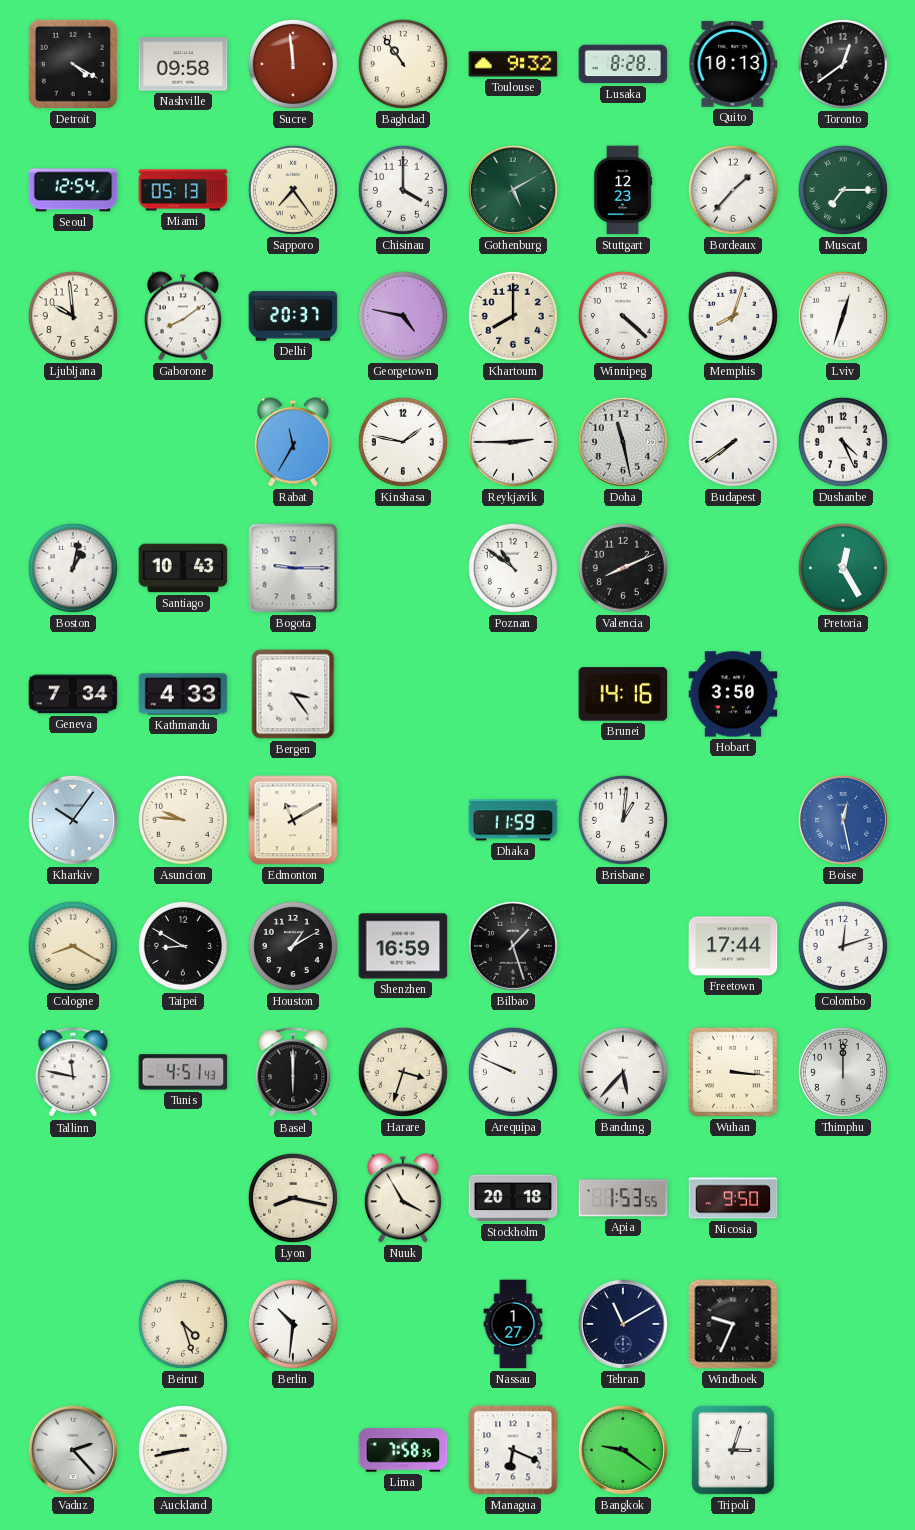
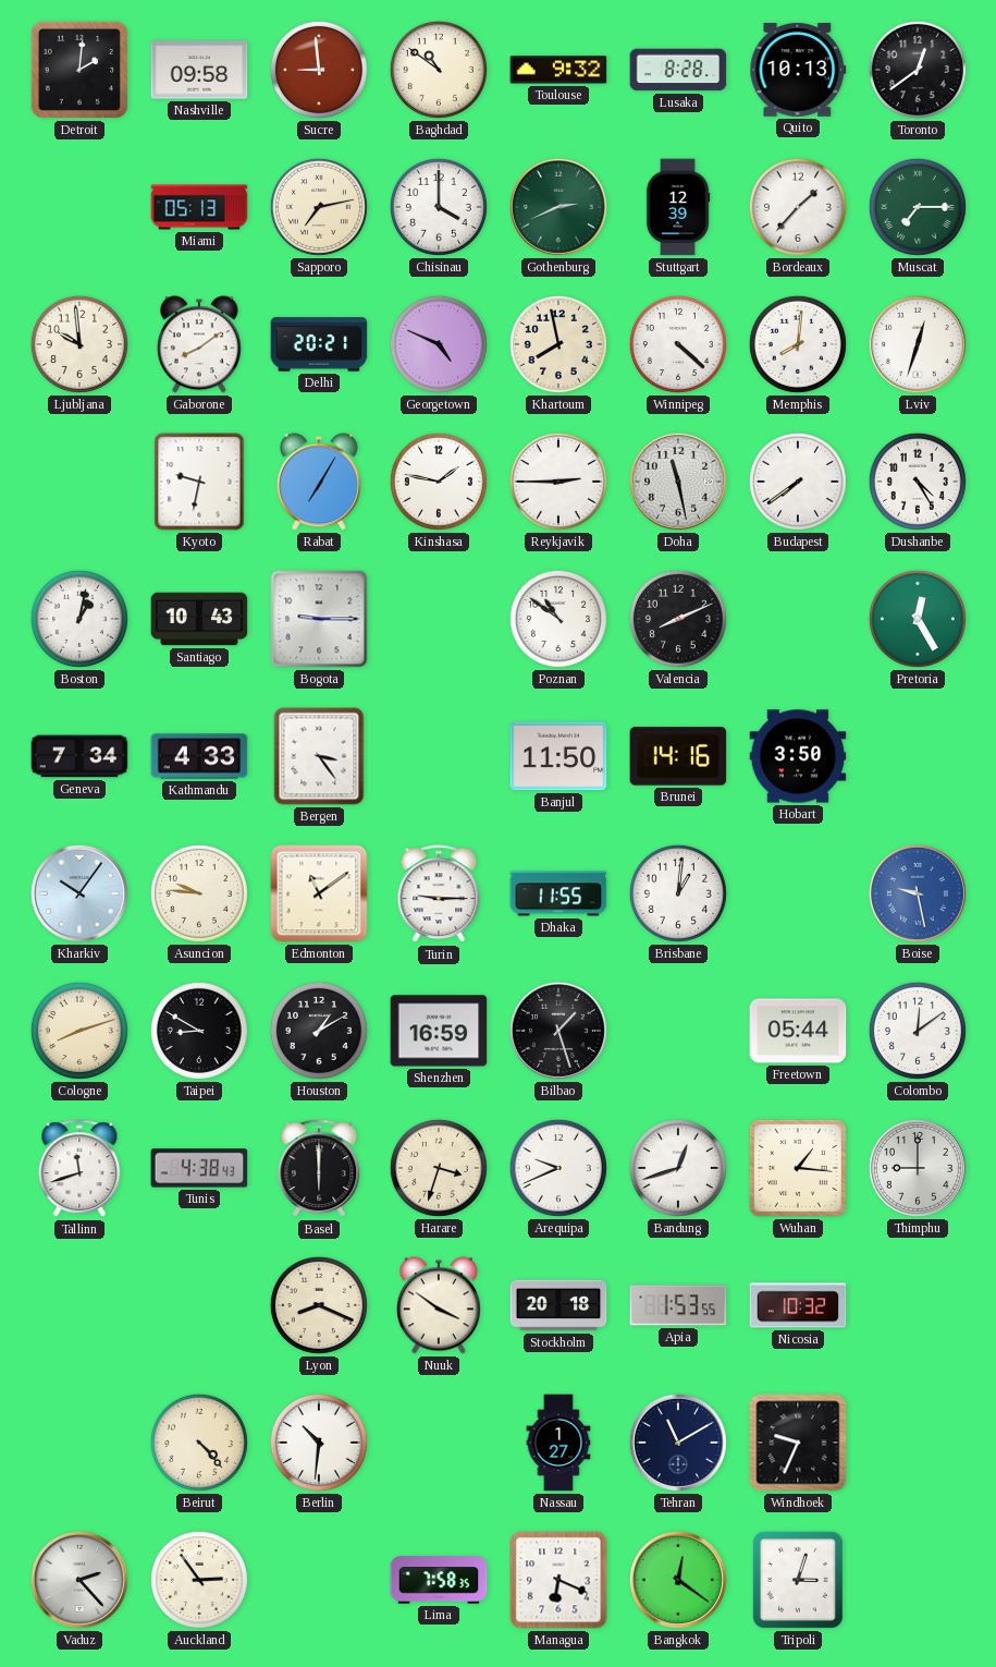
Detroit: 4:20 -> 2:01 (79, 70)
Sucre: 11:59 -> 8:59 (319, 70)
Baghdad: 10:54 -> 10:51 (439, 70)
Seoul: 12:54 -> none (73, 190)
Sapporo: 7:24 -> 7:13 (319, 207)
Gothenburg: 5:10 -> 2:41 (558, 207)
Stuttgart: 12:23 -> 12:39 (678, 207)
Delhi: 20:37 -> 20:21 (319, 344)
Georgetown: 4:47 -> 4:49 (439, 344)
Khartoum: 8:00 -> 7:58 (558, 344)
Memphis: 8:03 -> 8:01 (798, 344)
Kyoto: none -> 9:32 (199, 482)
Rabat: 11:35 -> 7:05 (319, 482)
Dushanbe: 4:26 -> 4:25 (918, 482)
Banjul: none -> 11:50 (558, 756)
Edmonton: 11:10 -> 11:09 (319, 893)
Turin: none -> 9:15 (439, 895)
Dhaka: 11:59 -> 11:55 (558, 893)
Boise: 12:28 -> 9:28 (918, 893)
Cologne: 8:20 -> 8:12 (79, 1031)
Freetown: 17:44 -> 05:44 (798, 1031)
Colombo: 12:12 -> 12:09 (918, 1031)
Tallinn: 11:47 -> 11:42 (79, 1169)
Tunis: 4:51 -> 4:38 (199, 1168)
Arequipa: 9:49 -> 9:41 (558, 1168)
Bandung: 5:37 -> 12:42 (678, 1168)
Wuhan: 3:16 -> 1:16 (798, 1168)
Thimphu: 12:00 -> 9:00 (918, 1168)
Lyon: 8:17 -> 8:19 (319, 1305)
Nuuk: 3:55 -> 3:51 (439, 1305)
Nicosia: 9:50 -> 10:32 (798, 1305)
Beirut: 4:27 -> 4:23 (199, 1443)
Auckland: 8:43 -> 2:54 (199, 1580)
Bangkok: 9:21 -> 12:21 (678, 1580)
